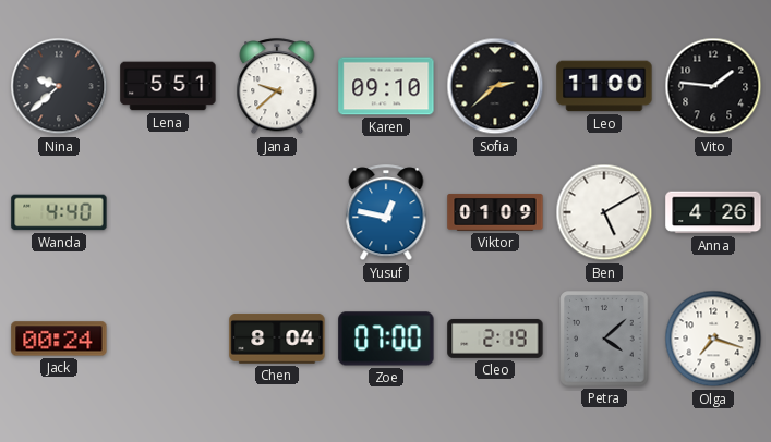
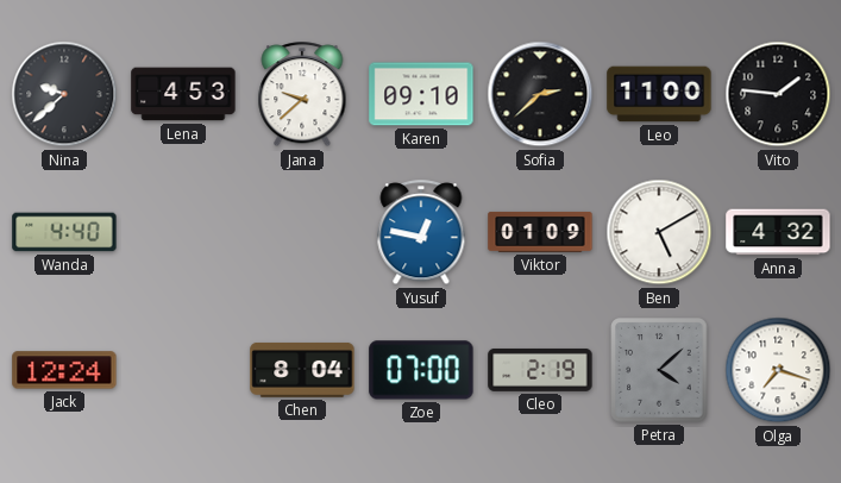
Lena: 5:51 -> 4:53 (183, 94)
Anna: 4:26 -> 4:32 (778, 232)
Jack: 00:24 -> 12:24 (64, 370)
